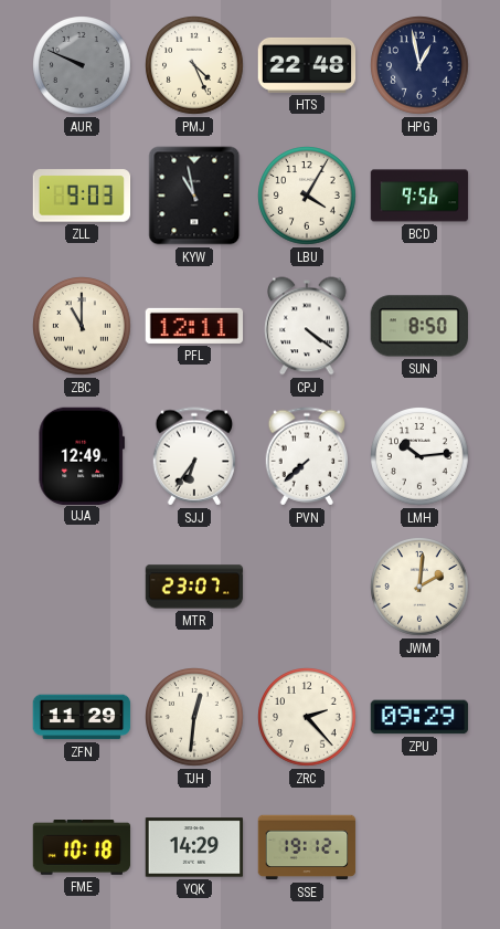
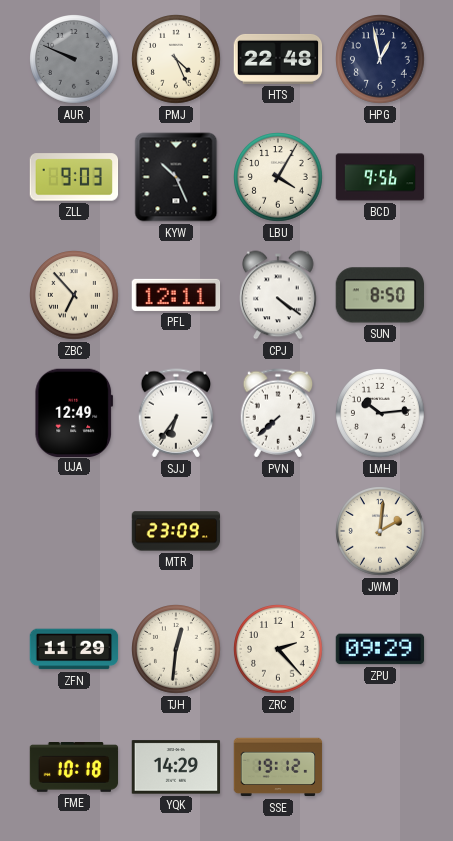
KYW: 10:58 -> 10:26 (176, 177)
ZBC: 11:00 -> 6:53 (74, 295)
MTR: 23:07 -> 23:09 (176, 531)
